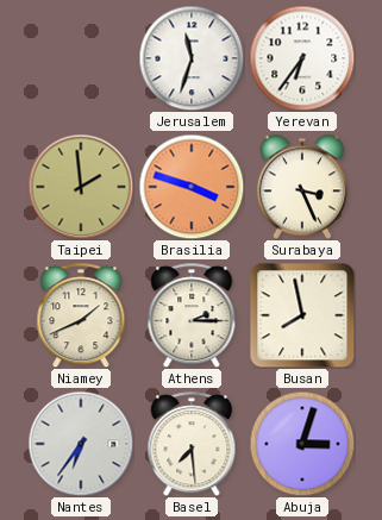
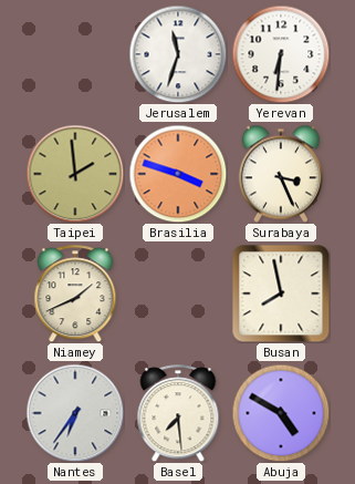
Yerevan: 6:36 -> 6:31 (281, 54)
Athens: 2:15 -> none (192, 315)
Abuja: 3:03 -> 4:50 (281, 413)
